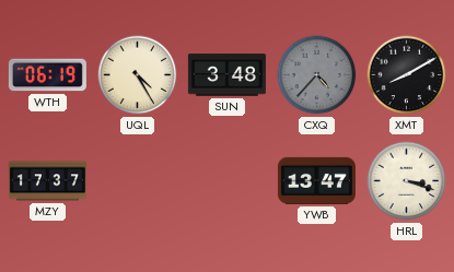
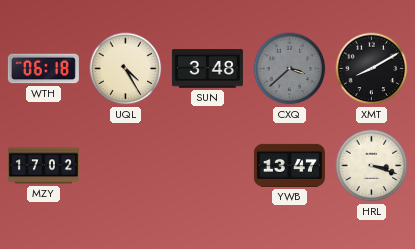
WTH: 06:19 -> 06:18 (43, 69)
CXQ: 4:37 -> 3:38 (290, 69)
MZY: 17:37 -> 17:02 (43, 166)
